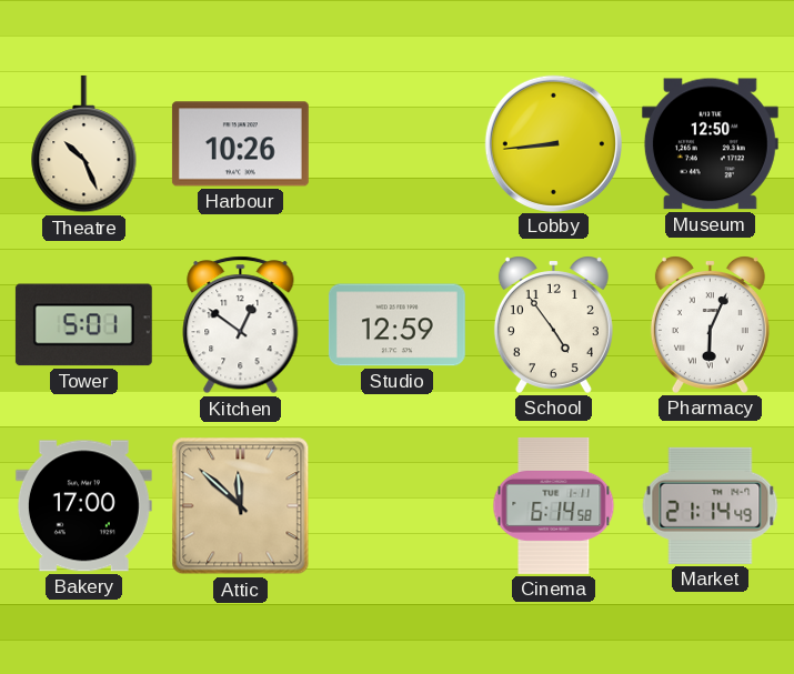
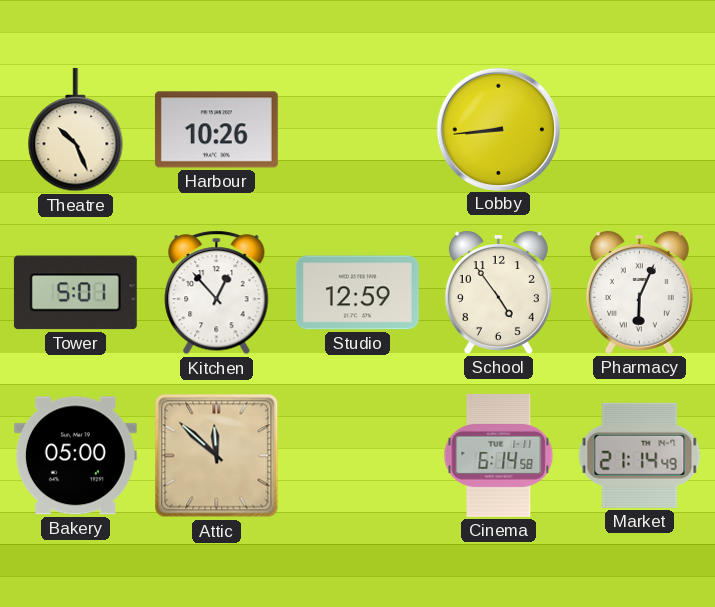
Museum: 12:50 -> none (710, 144)
Kitchen: 12:51 -> 12:53 (217, 293)
Bakery: 17:00 -> 05:00 (75, 456)
